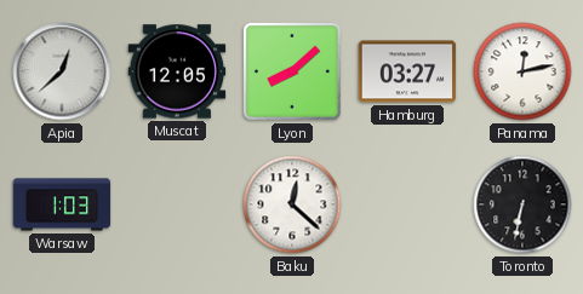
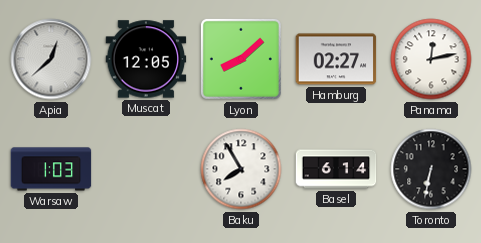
Hamburg: 03:27 -> 02:27 (336, 59)
Baku: 12:22 -> 7:55 (241, 169)
Basel: none -> 6:14 (336, 169)
